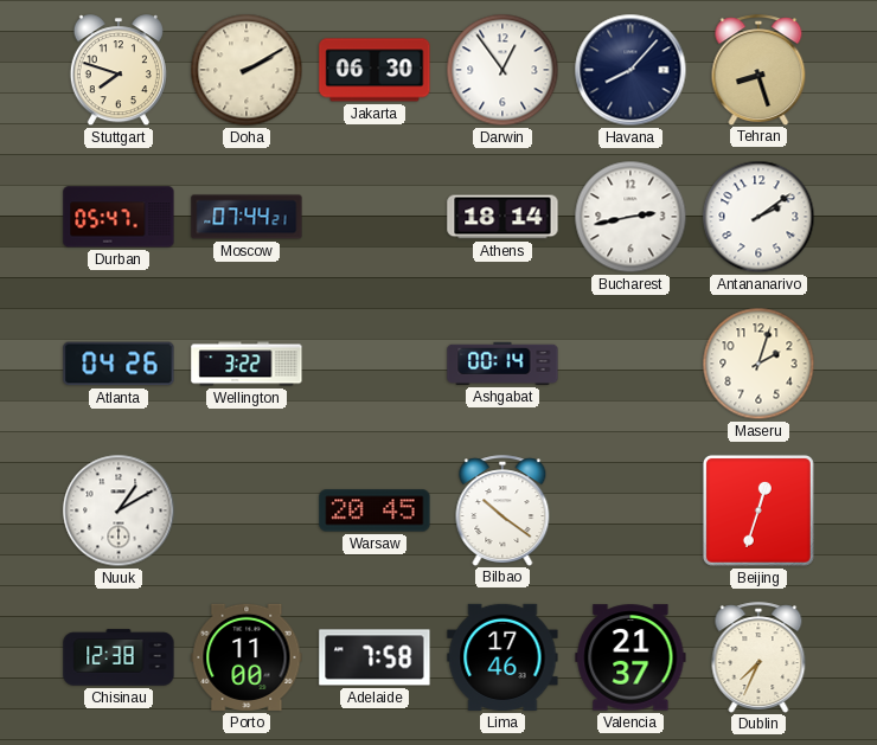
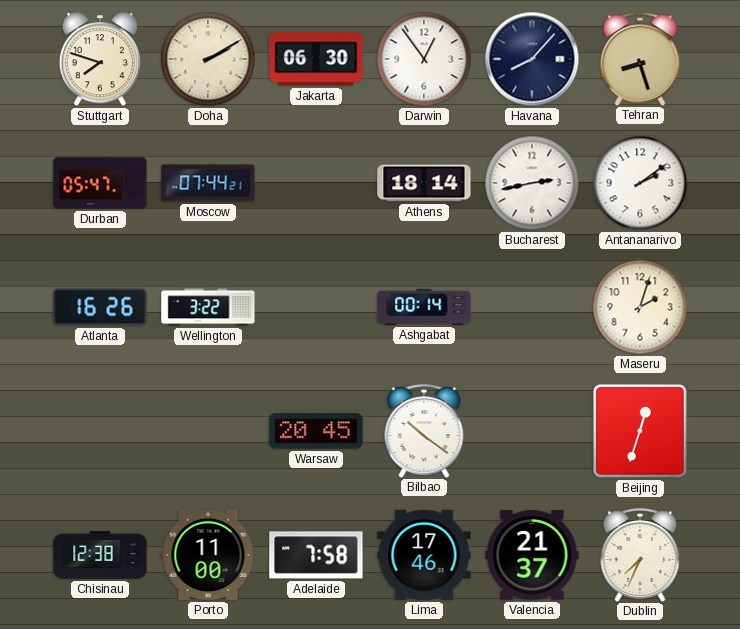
Atlanta: 04:26 -> 16:26 (100, 307)
Nuuk: 1:10 -> none (119, 510)
